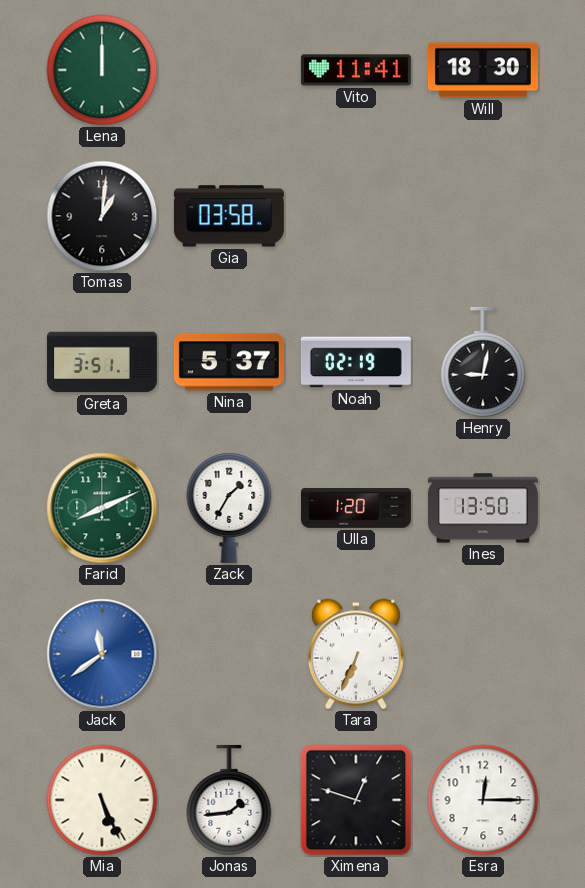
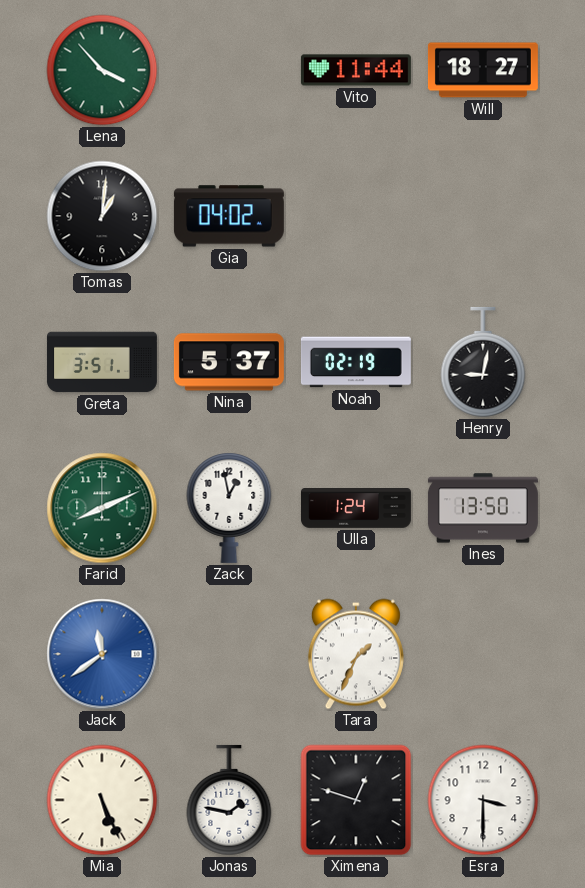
Lena: 12:00 -> 3:53 (102, 70)
Vito: 11:41 -> 11:44 (356, 70)
Will: 18:30 -> 18:27 (483, 70)
Gia: 03:58 -> 04:02 (229, 216)
Zack: 1:35 -> 12:58 (229, 508)
Ulla: 1:20 -> 1:24 (356, 509)
Tara: 6:34 -> 1:34 (356, 654)
Jonas: 1:44 -> 1:47 (229, 800)
Esra: 12:15 -> 3:30 (483, 800)
